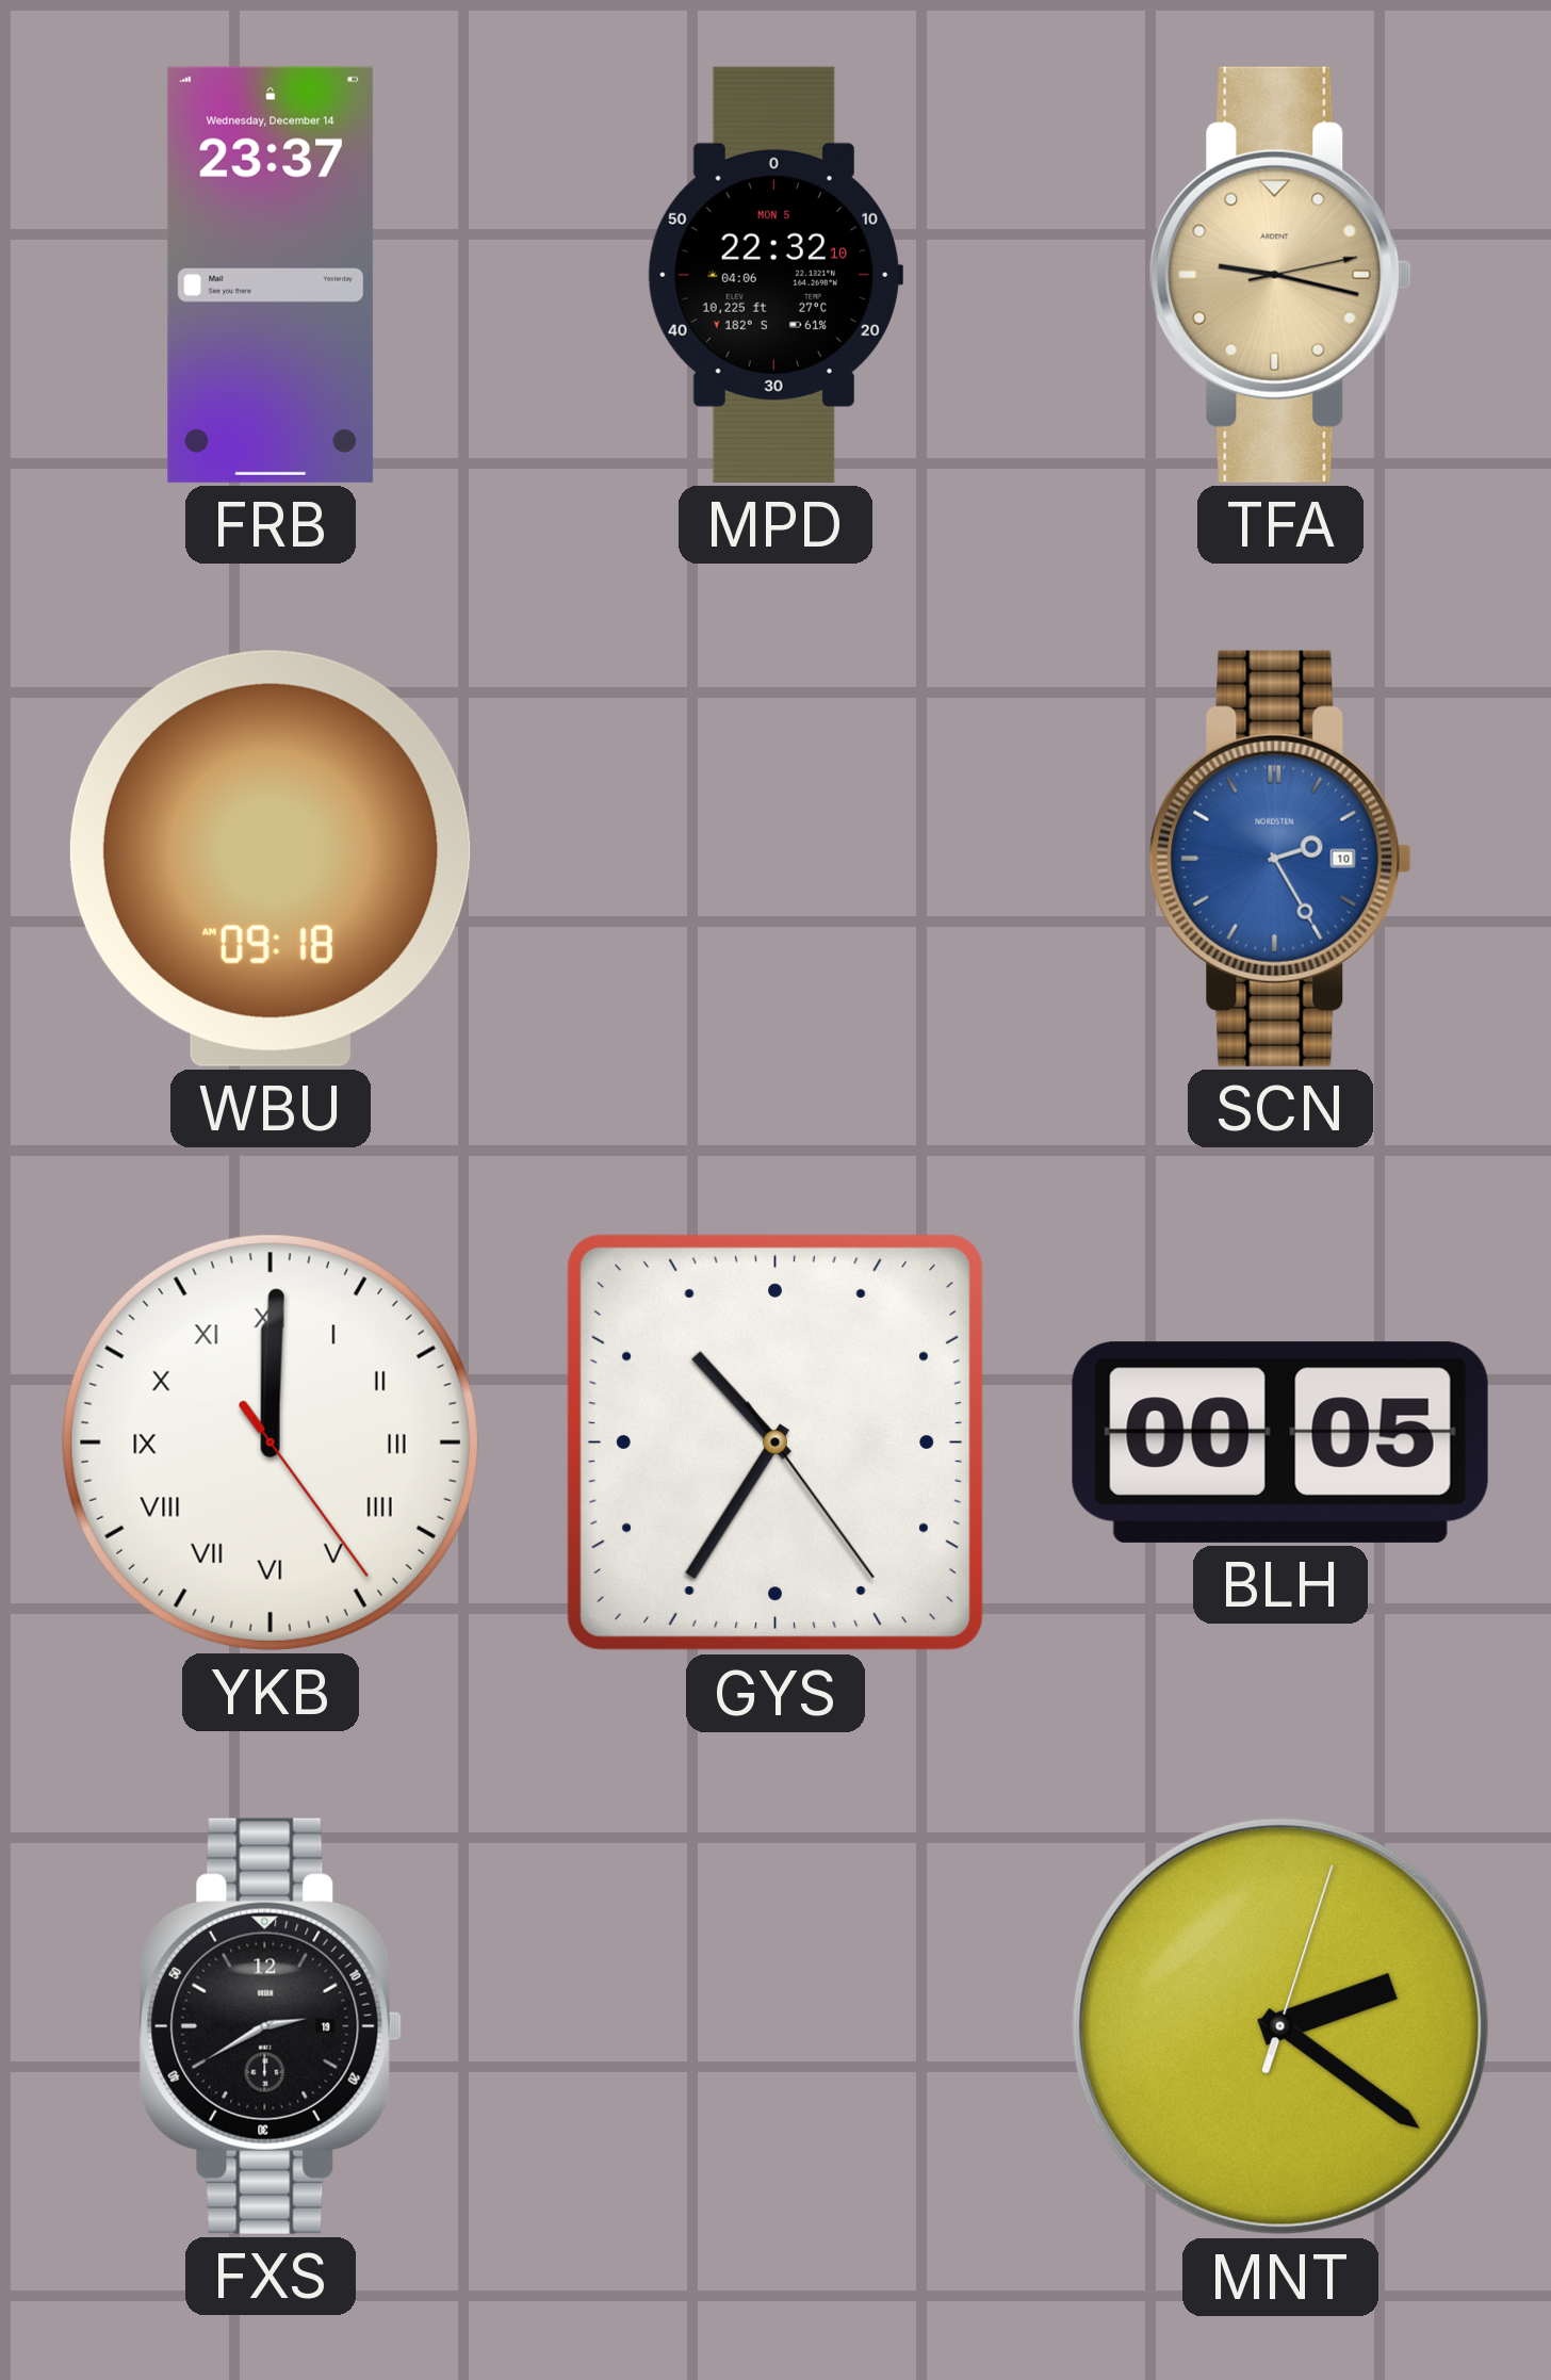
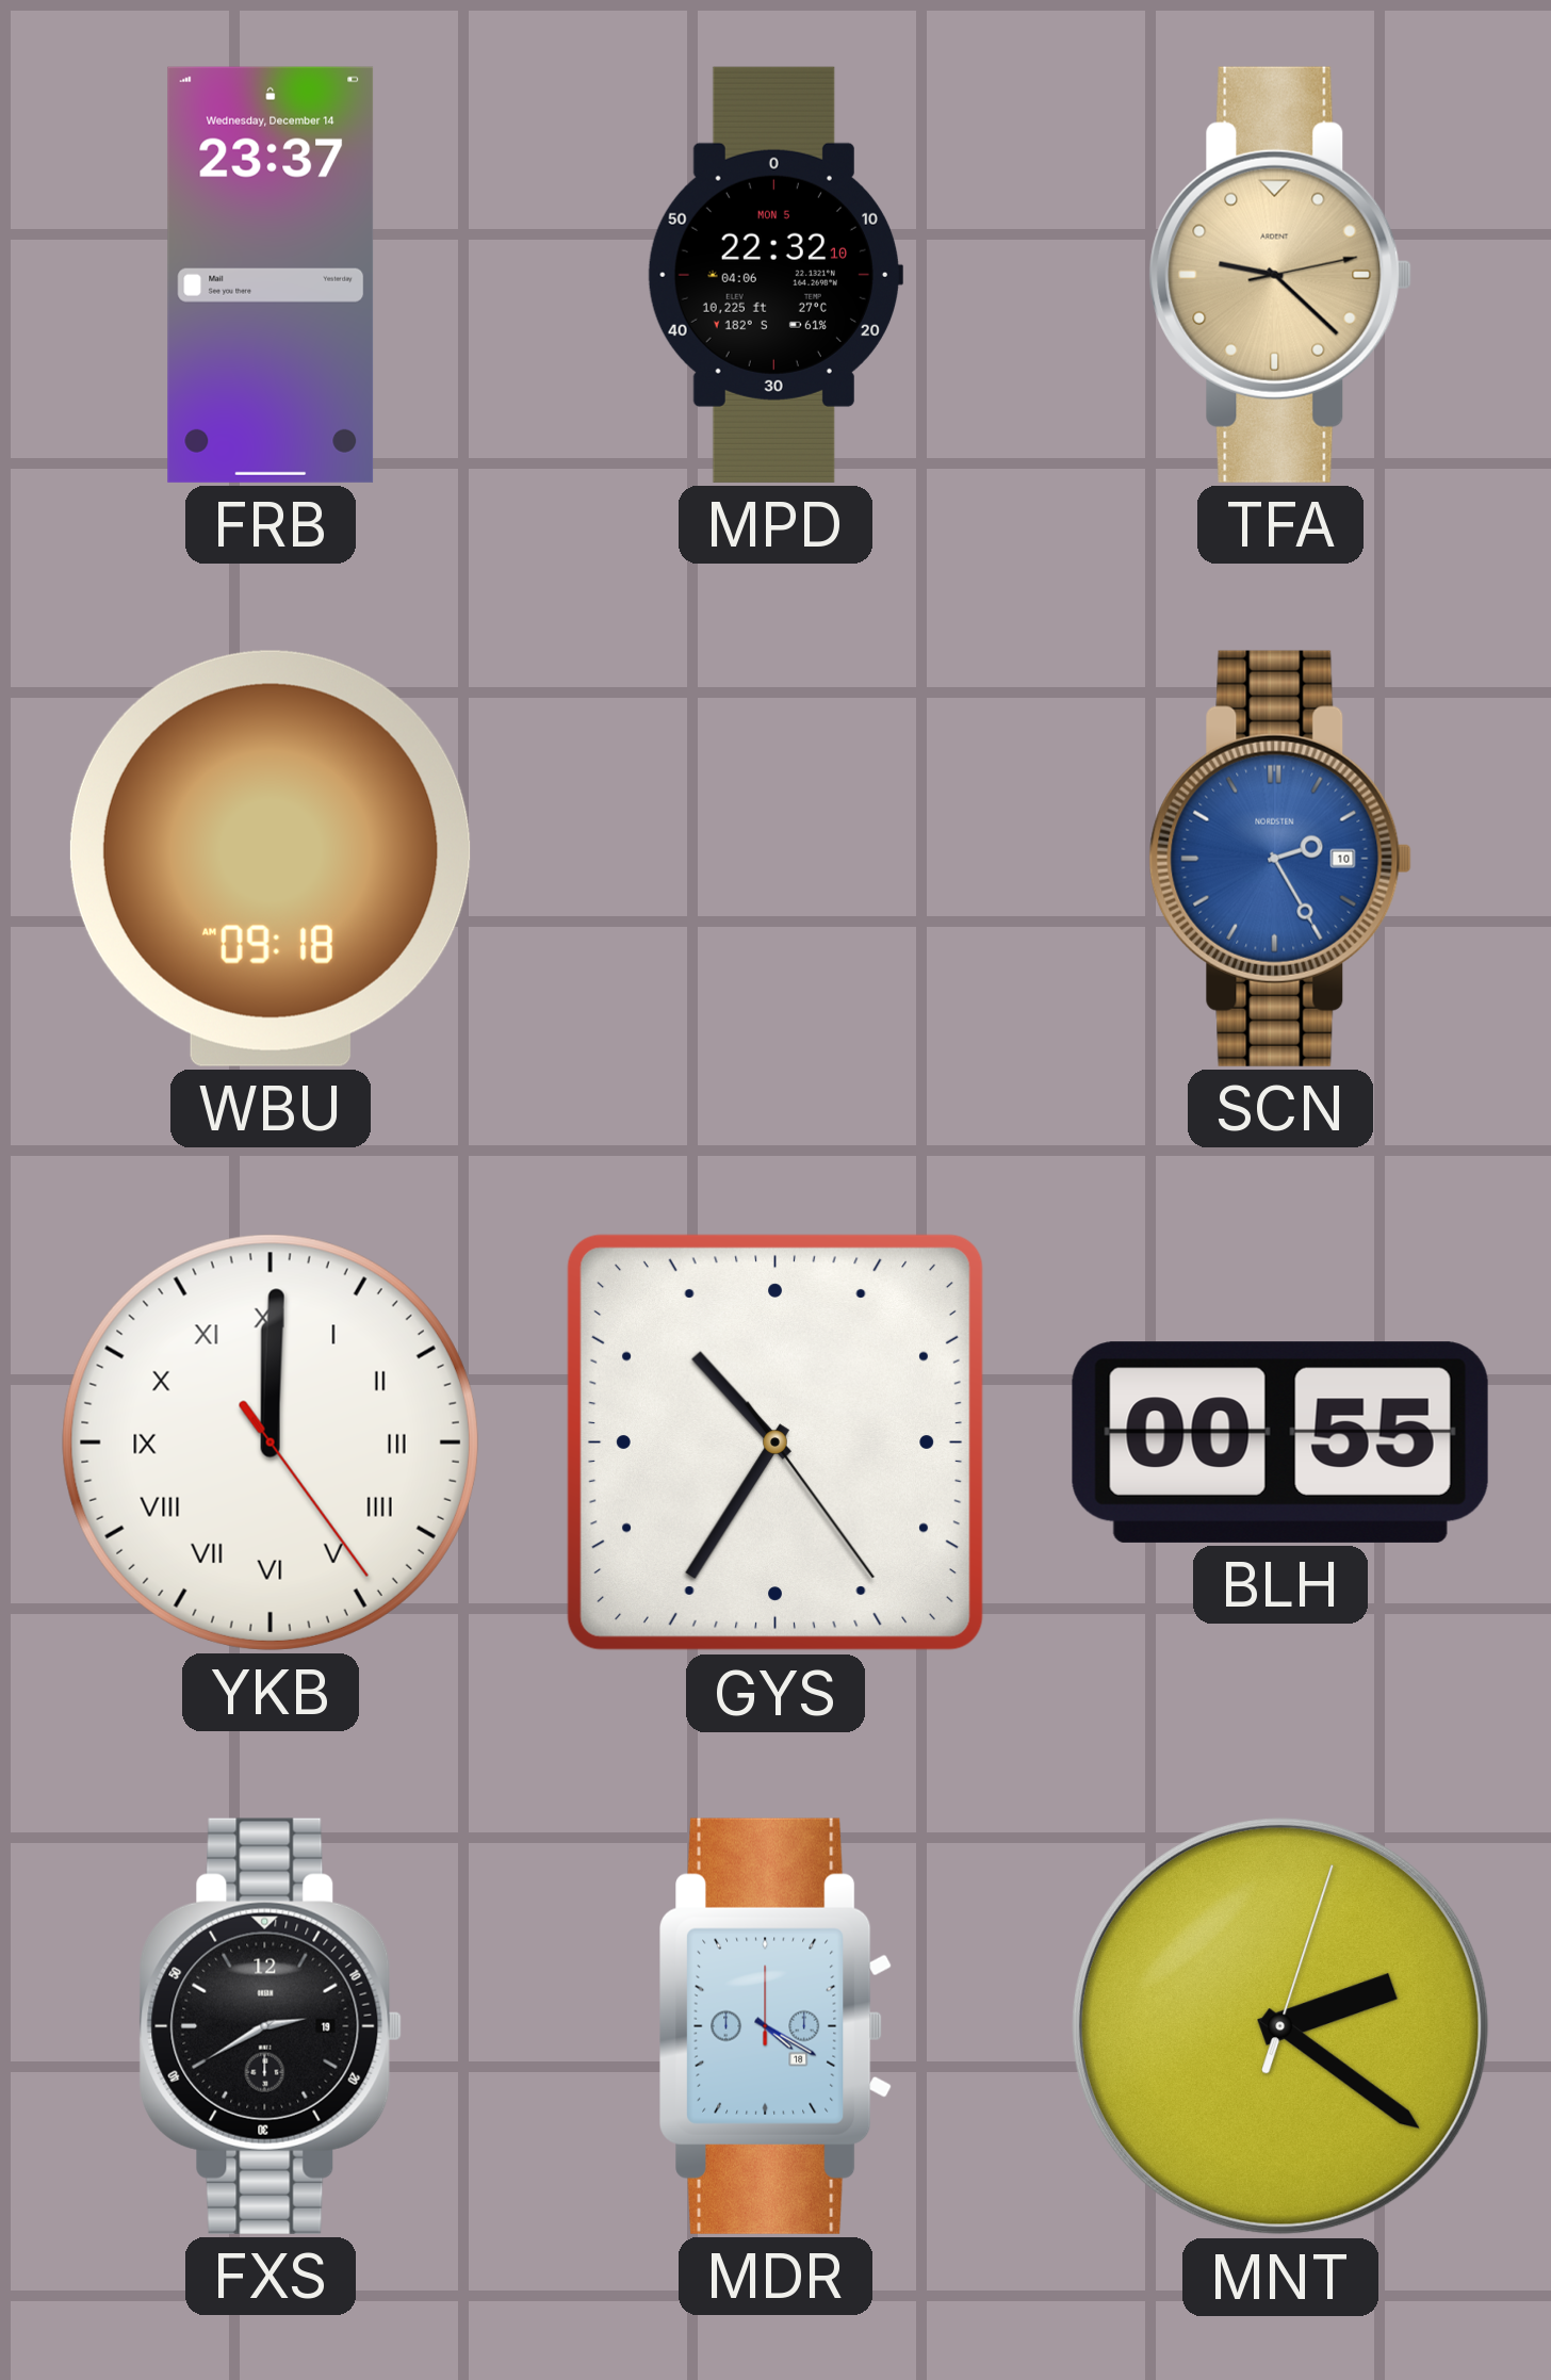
TFA: 9:17 -> 9:22 (1280, 275)
BLH: 00:05 -> 00:55 (1280, 1442)
MDR: none -> 4:20 (775, 2026)
